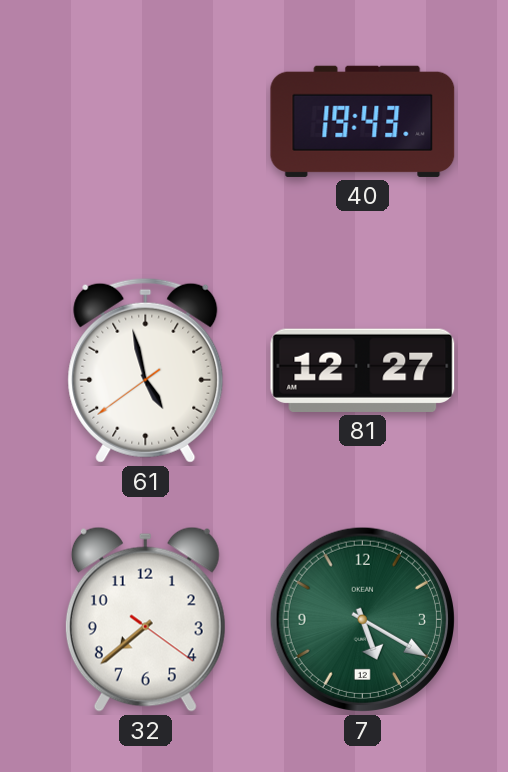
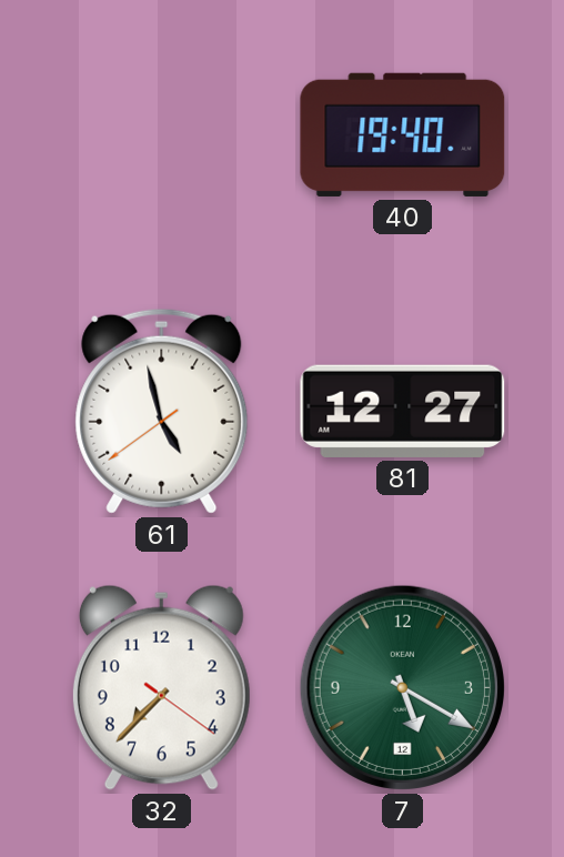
40: 19:43 -> 19:40 (403, 134)
32: 7:38 -> 7:37 (161, 687)
